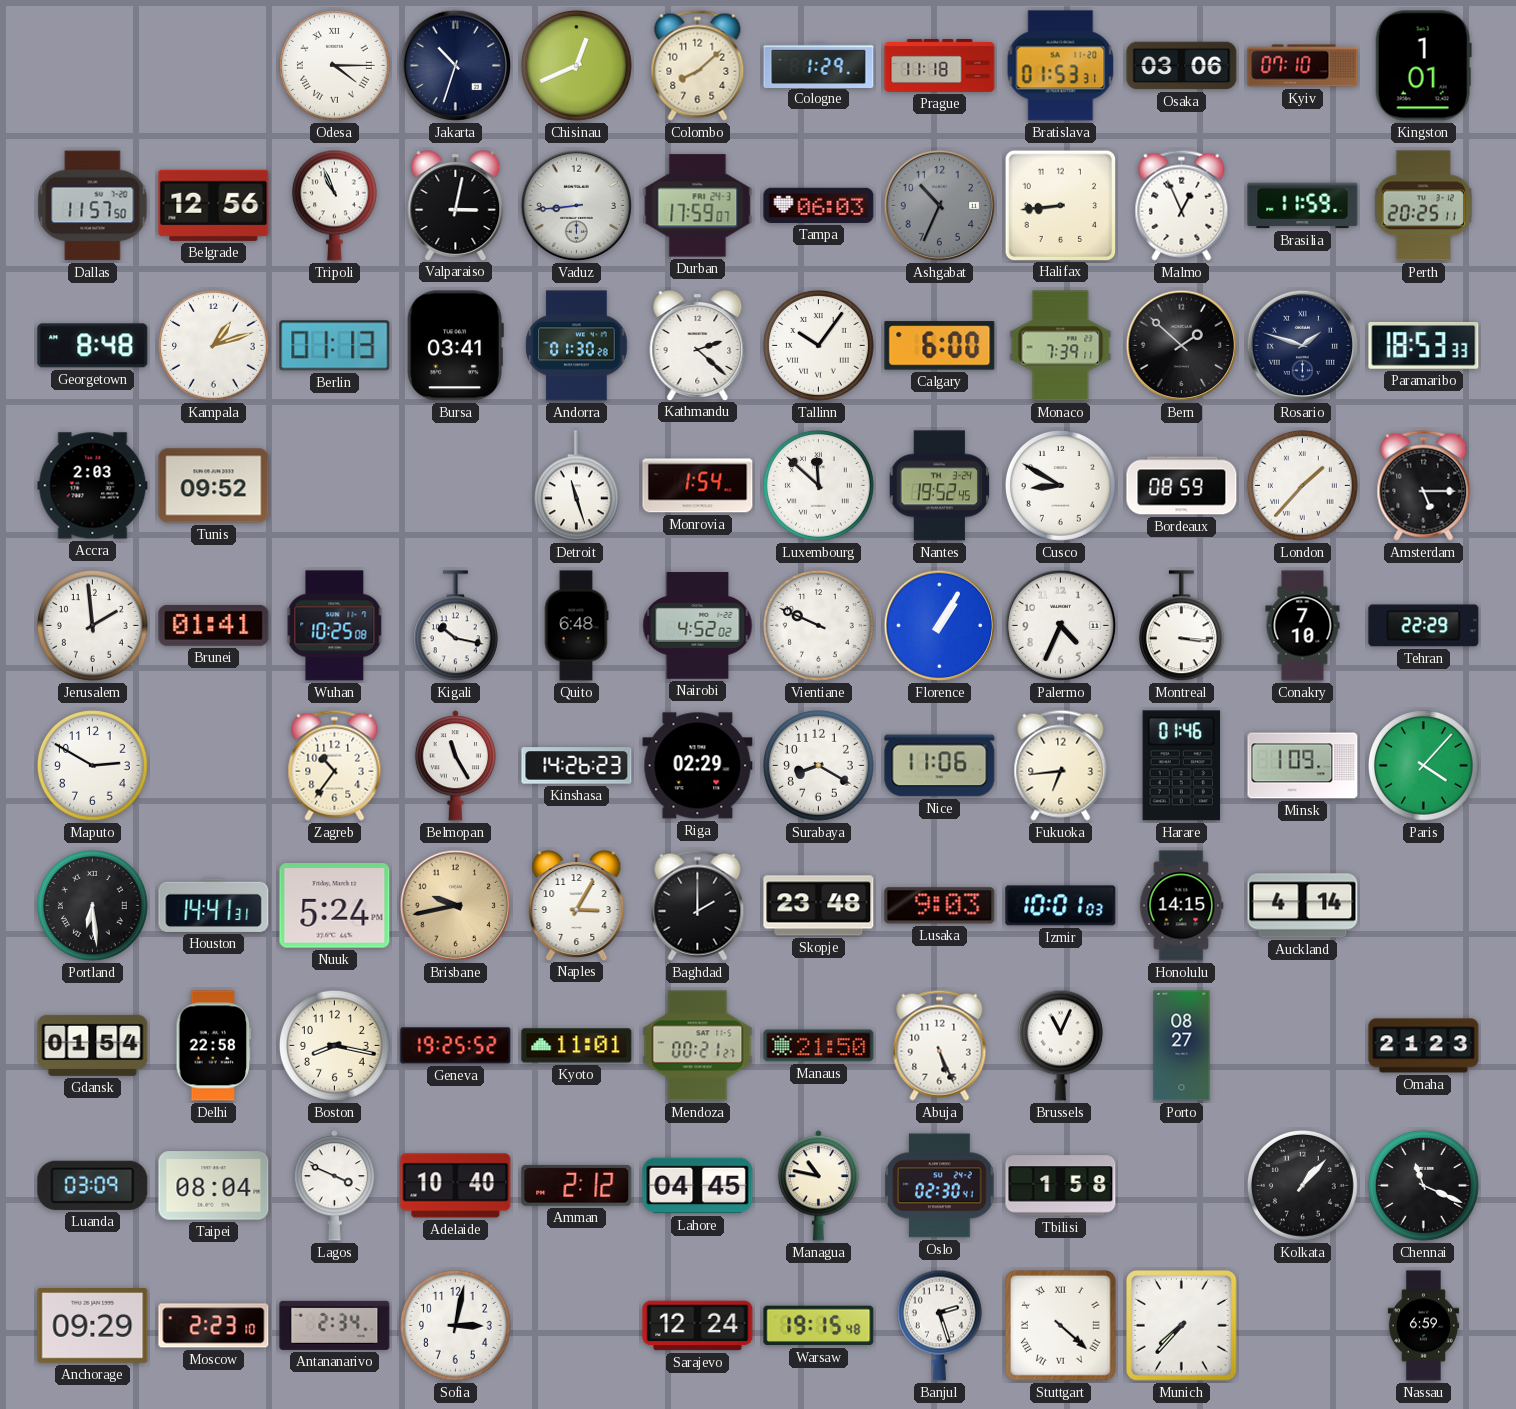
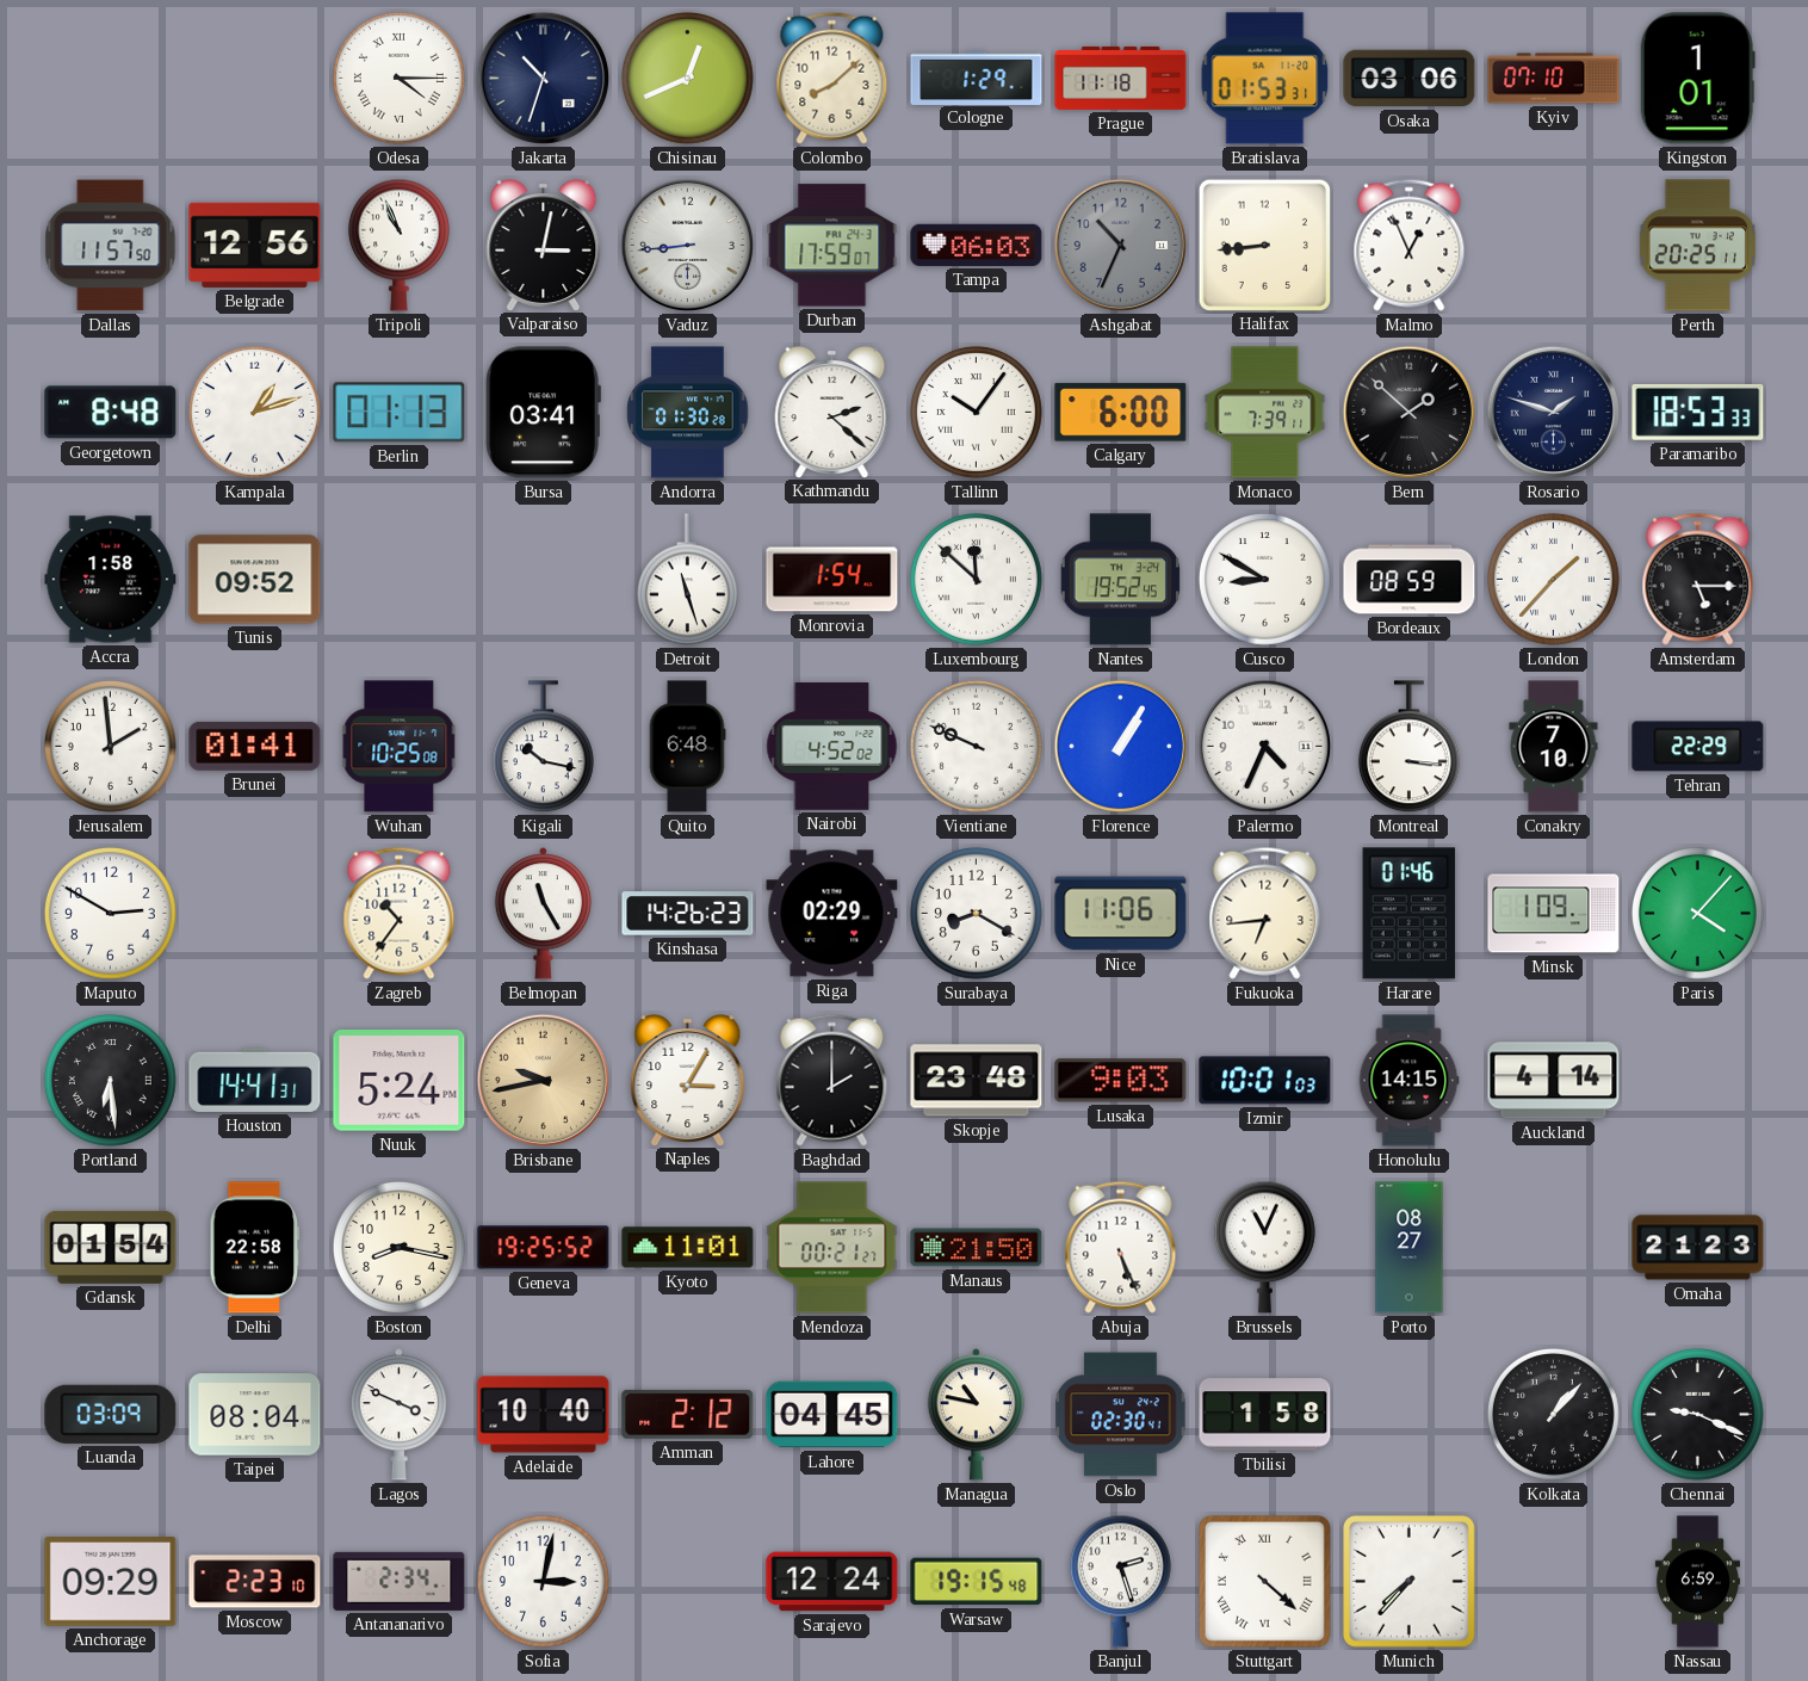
Brasilia: 11:59 -> none (1303, 206)
Accra: 2:03 -> 1:58 (111, 580)
Chennai: 11:19 -> 9:19 (1697, 1414)
